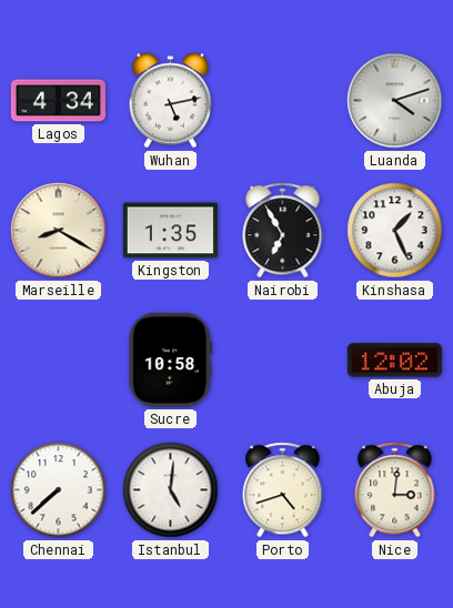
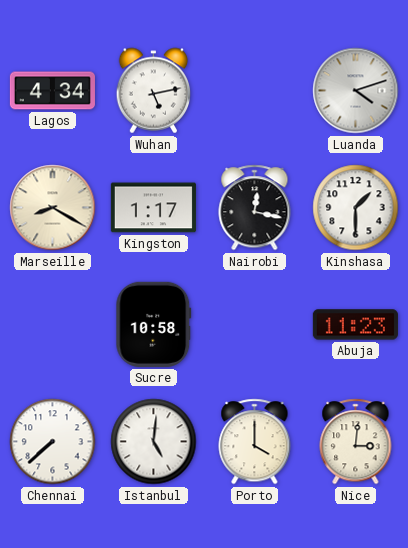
Kingston: 1:35 -> 1:17 (153, 208)
Nairobi: 6:55 -> 12:17 (255, 208)
Kinshasa: 1:26 -> 1:30 (356, 208)
Abuja: 12:02 -> 11:23 (355, 325)
Porto: 4:42 -> 4:00 (255, 442)
